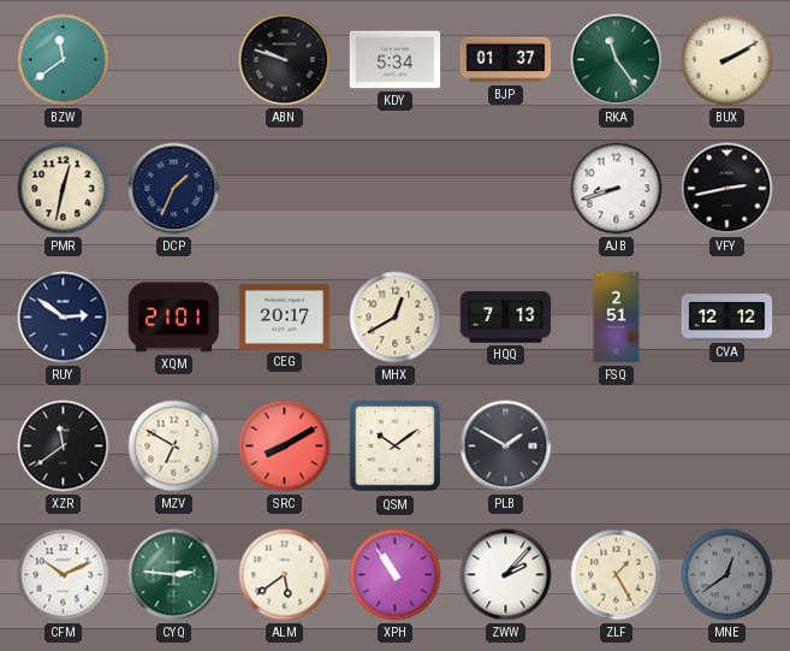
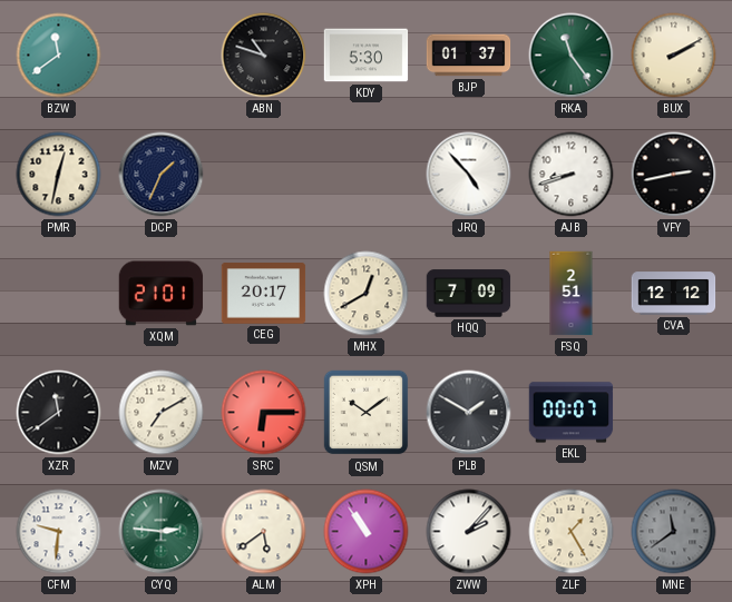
ABN: 9:48 -> 10:48 (264, 56)
KDY: 5:34 -> 5:30 (367, 56)
JRQ: none -> 4:53 (469, 175)
RUY: 2:51 -> none (64, 318)
HQQ: 7:13 -> 7:09 (469, 294)
MZV: 6:50 -> 7:10 (162, 413)
SRC: 8:10 -> 6:15 (264, 413)
EKL: none -> 00:07 (572, 413)
CFM: 10:11 -> 9:31 (59, 532)
MNE: 12:39 -> 11:39 (674, 532)
